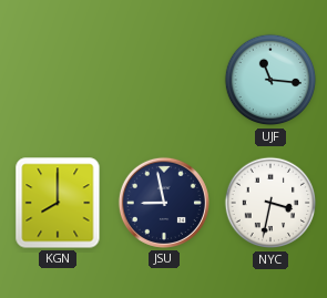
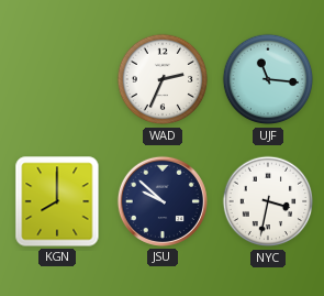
WAD: none -> 2:34 (163, 79)
JSU: 8:58 -> 9:52 (163, 201)
